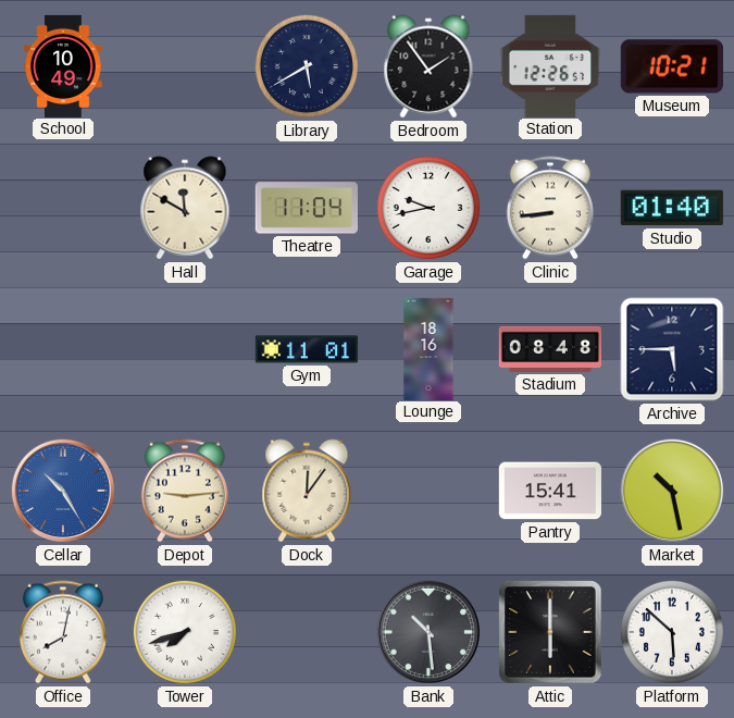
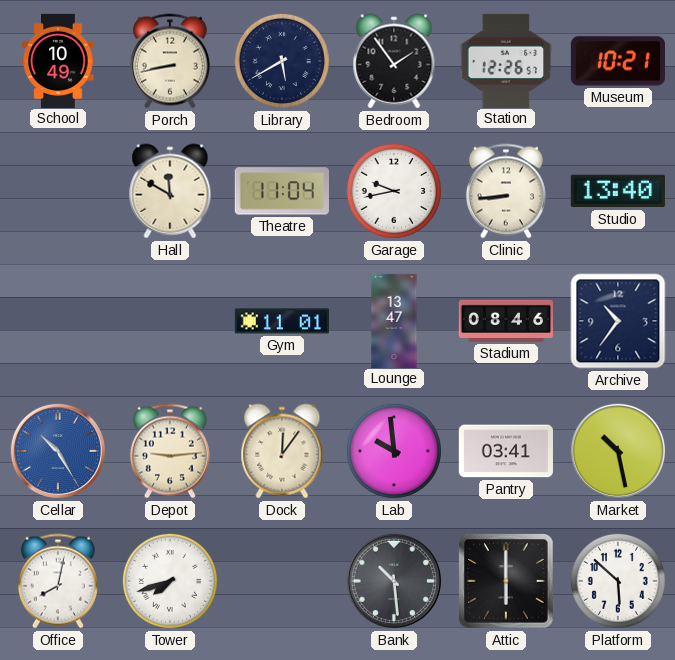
Porch: none -> 8:43 (170, 61)
Studio: 01:40 -> 13:40 (618, 191)
Lounge: 18:16 -> 13:47 (394, 320)
Stadium: 08:48 -> 08:46 (505, 321)
Archive: 5:45 -> 10:36 (618, 321)
Lab: none -> 9:59 (394, 451)
Pantry: 15:41 -> 03:41 (506, 451)
